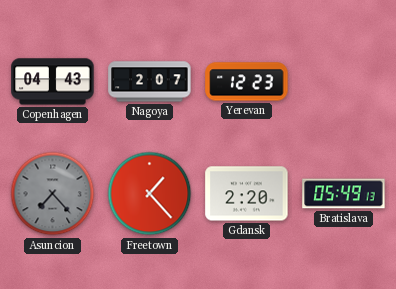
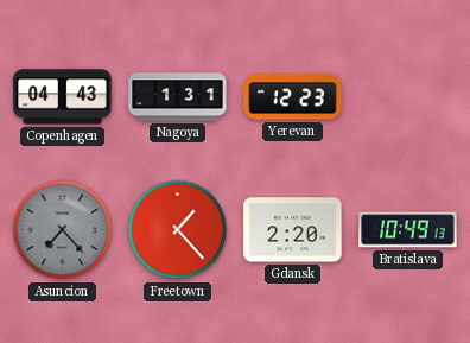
Nagoya: 2:07 -> 1:31 (178, 97)
Bratislava: 05:49 -> 10:49 (408, 230)
